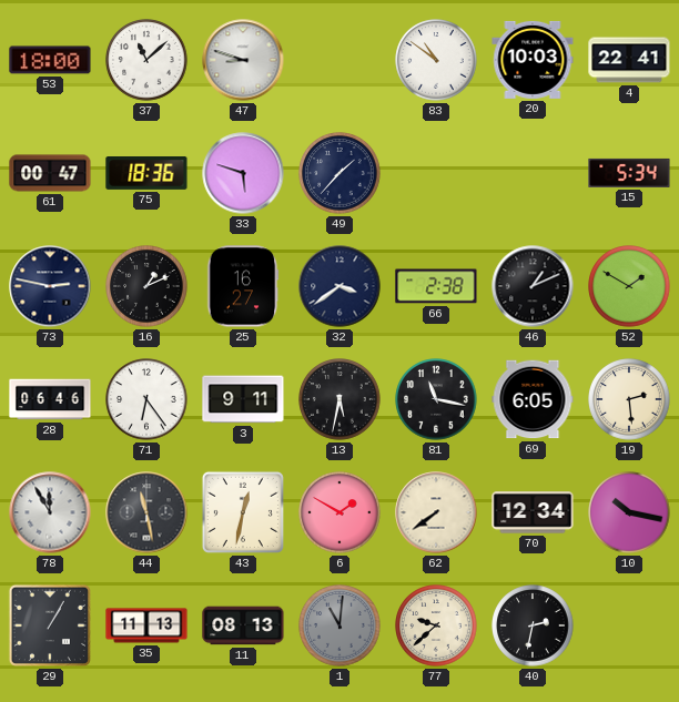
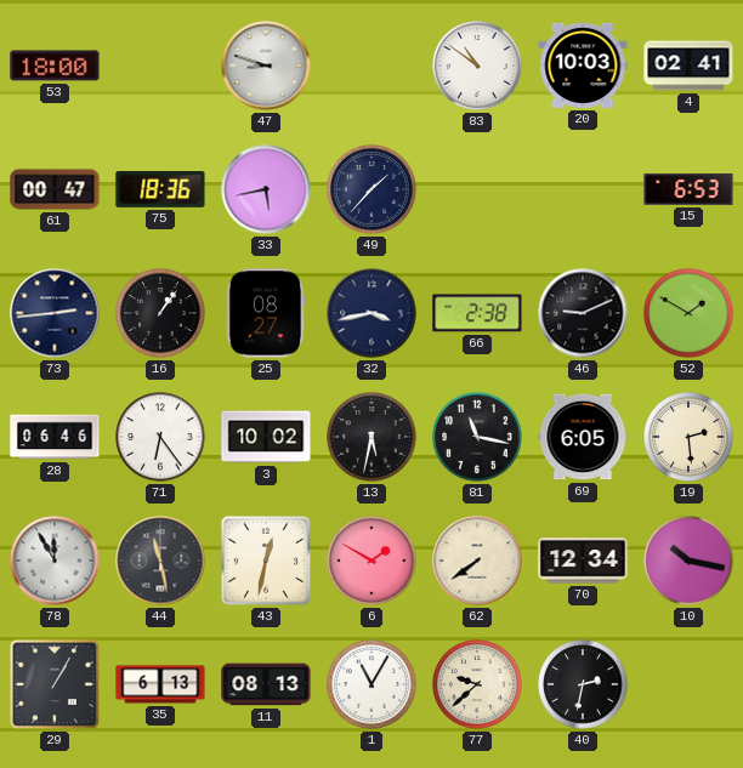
37: 11:08 -> none (146, 60)
4: 22:41 -> 02:41 (688, 66)
33: 5:48 -> 5:43 (266, 189)
15: 5:34 -> 6:53 (688, 189)
73: 2:47 -> 2:44 (55, 313)
16: 1:11 -> 1:06 (160, 313)
25: 16:27 -> 08:27 (266, 313)
32: 3:39 -> 3:43 (371, 313)
46: 1:11 -> 9:11 (583, 313)
3: 9:11 -> 10:02 (266, 437)
35: 11:13 -> 6:13 (160, 684)
1: 11:01 -> 11:05 (371, 684)
1 dial: grey -> white (371, 684)
